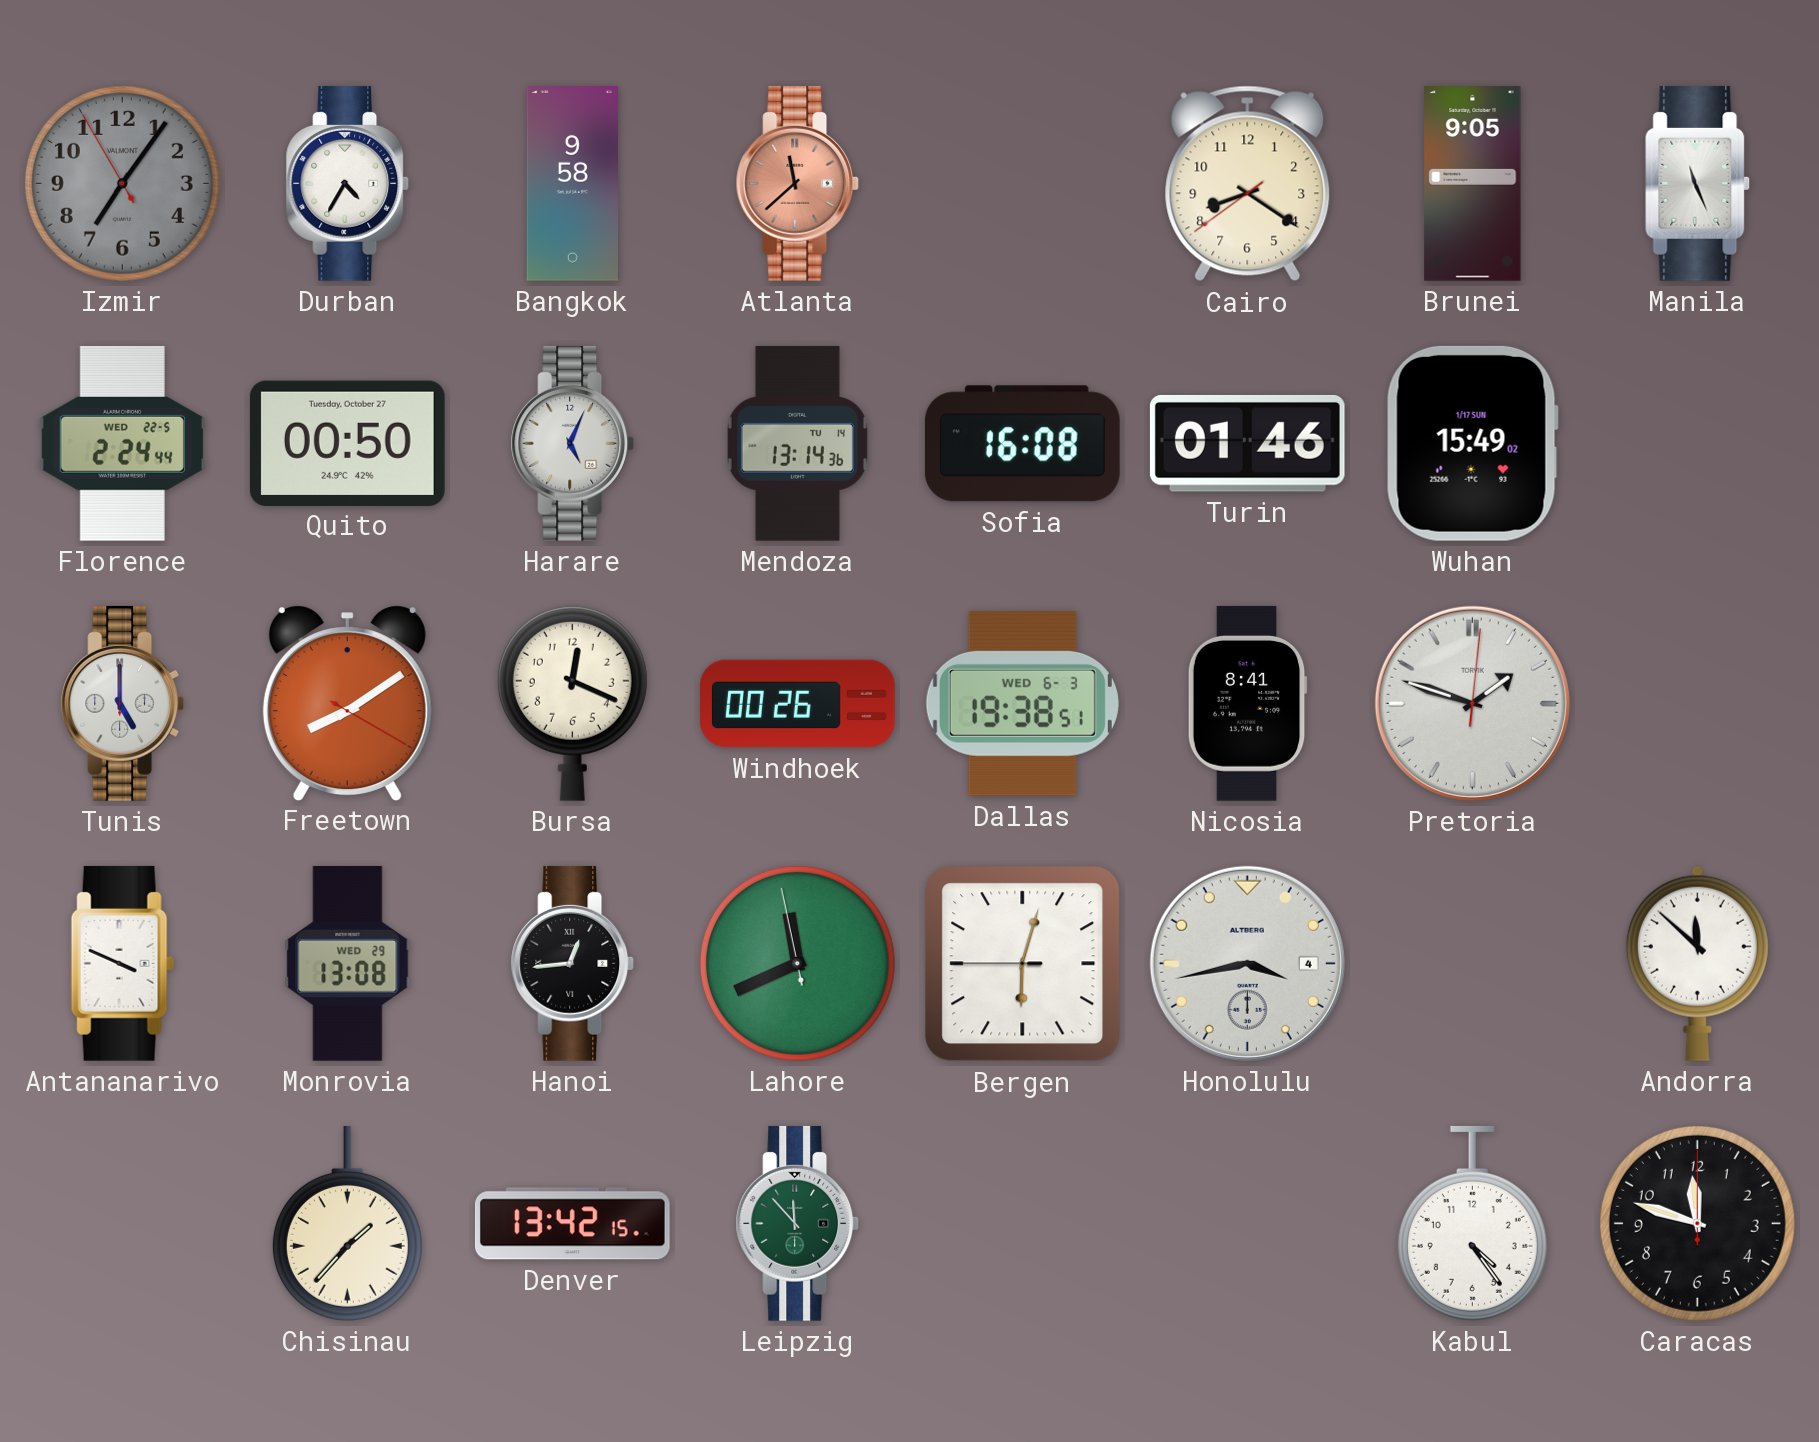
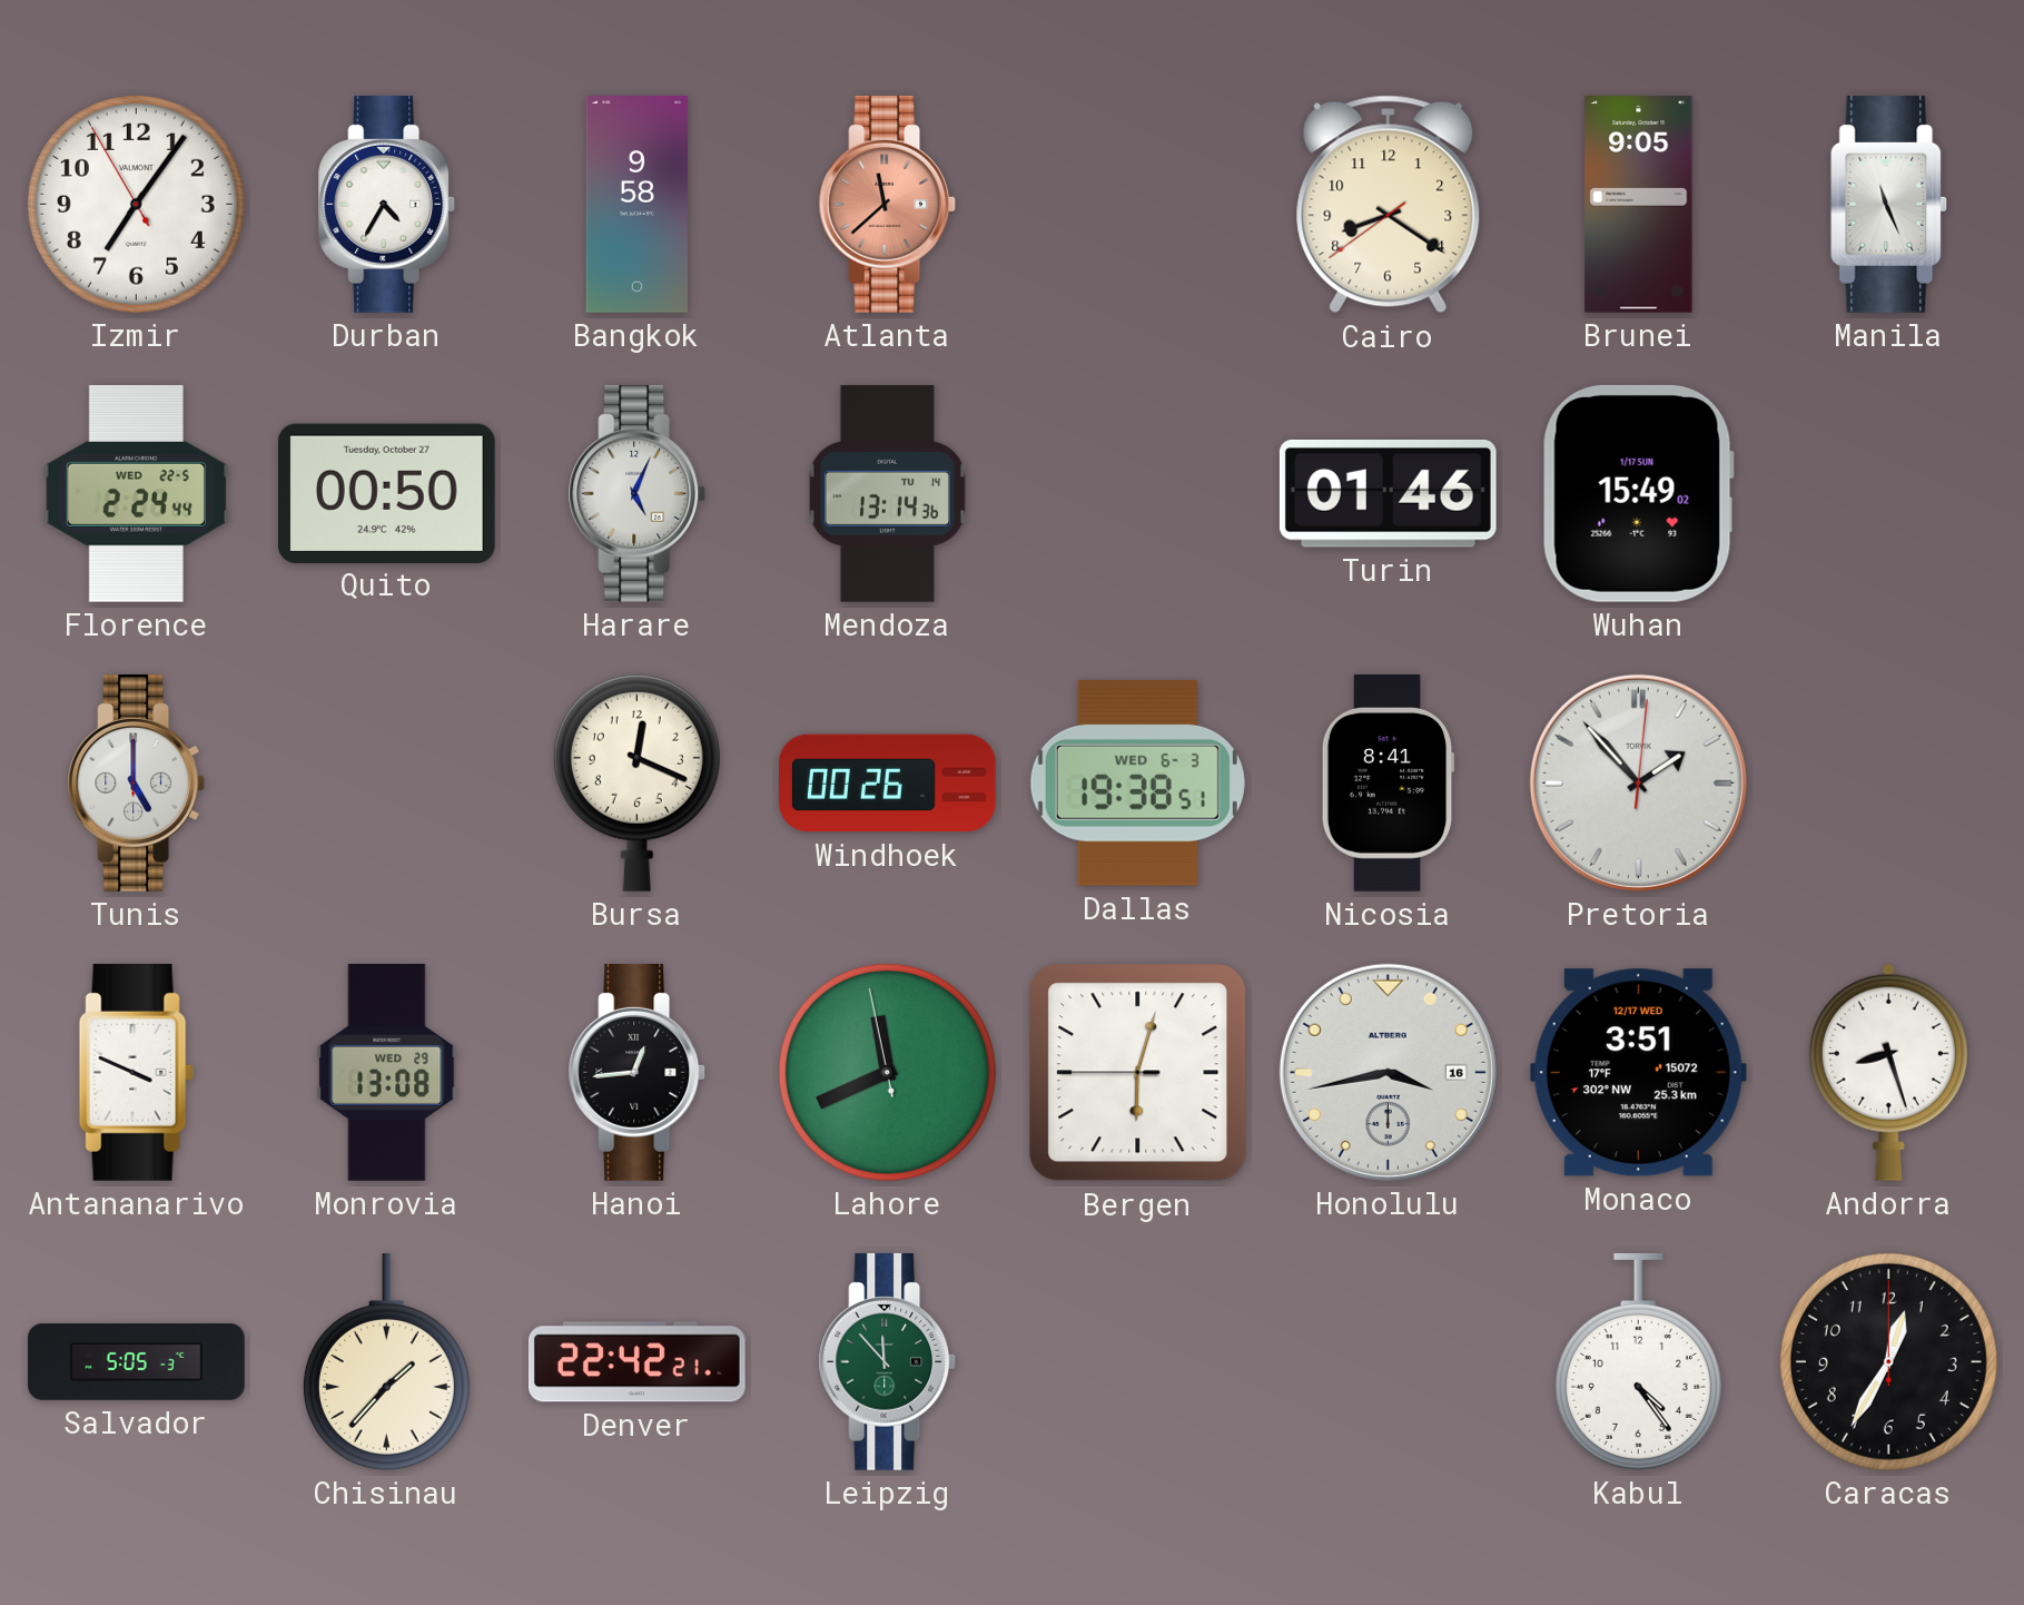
Izmir dial: grey -> white (136, 204)
Sofia: 16:08 -> none (1022, 444)
Freetown: 8:09 -> none (347, 703)
Pretoria: 1:48 -> 1:53 (1638, 782)
Honolulu date: 4 -> 16 (1388, 1072)
Monaco: none -> 3:51 (1638, 1073)
Andorra: 11:52 -> 8:27 (1888, 1072)
Salvador: none -> 5:05 (137, 1362)
Denver: 13:42 -> 22:42 (636, 1362)
Caracas: 11:48 -> 12:35 (1888, 1361)
